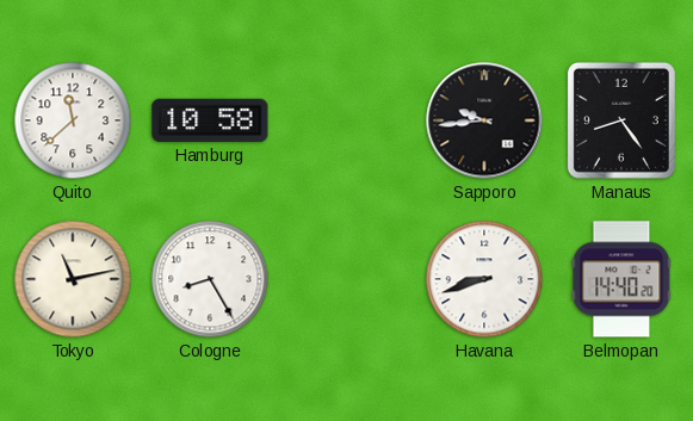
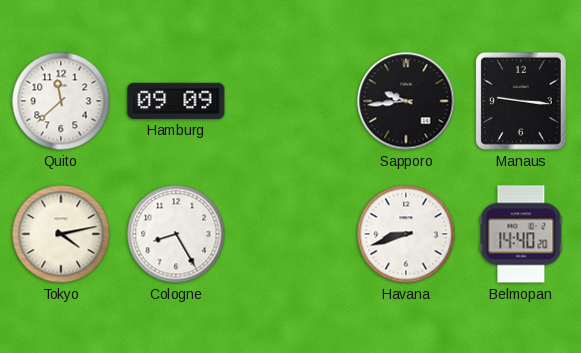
Hamburg: 10:58 -> 09:09 (176, 101)
Manaus: 8:24 -> 9:16 (521, 101)
Tokyo: 11:13 -> 4:13 (61, 234)
